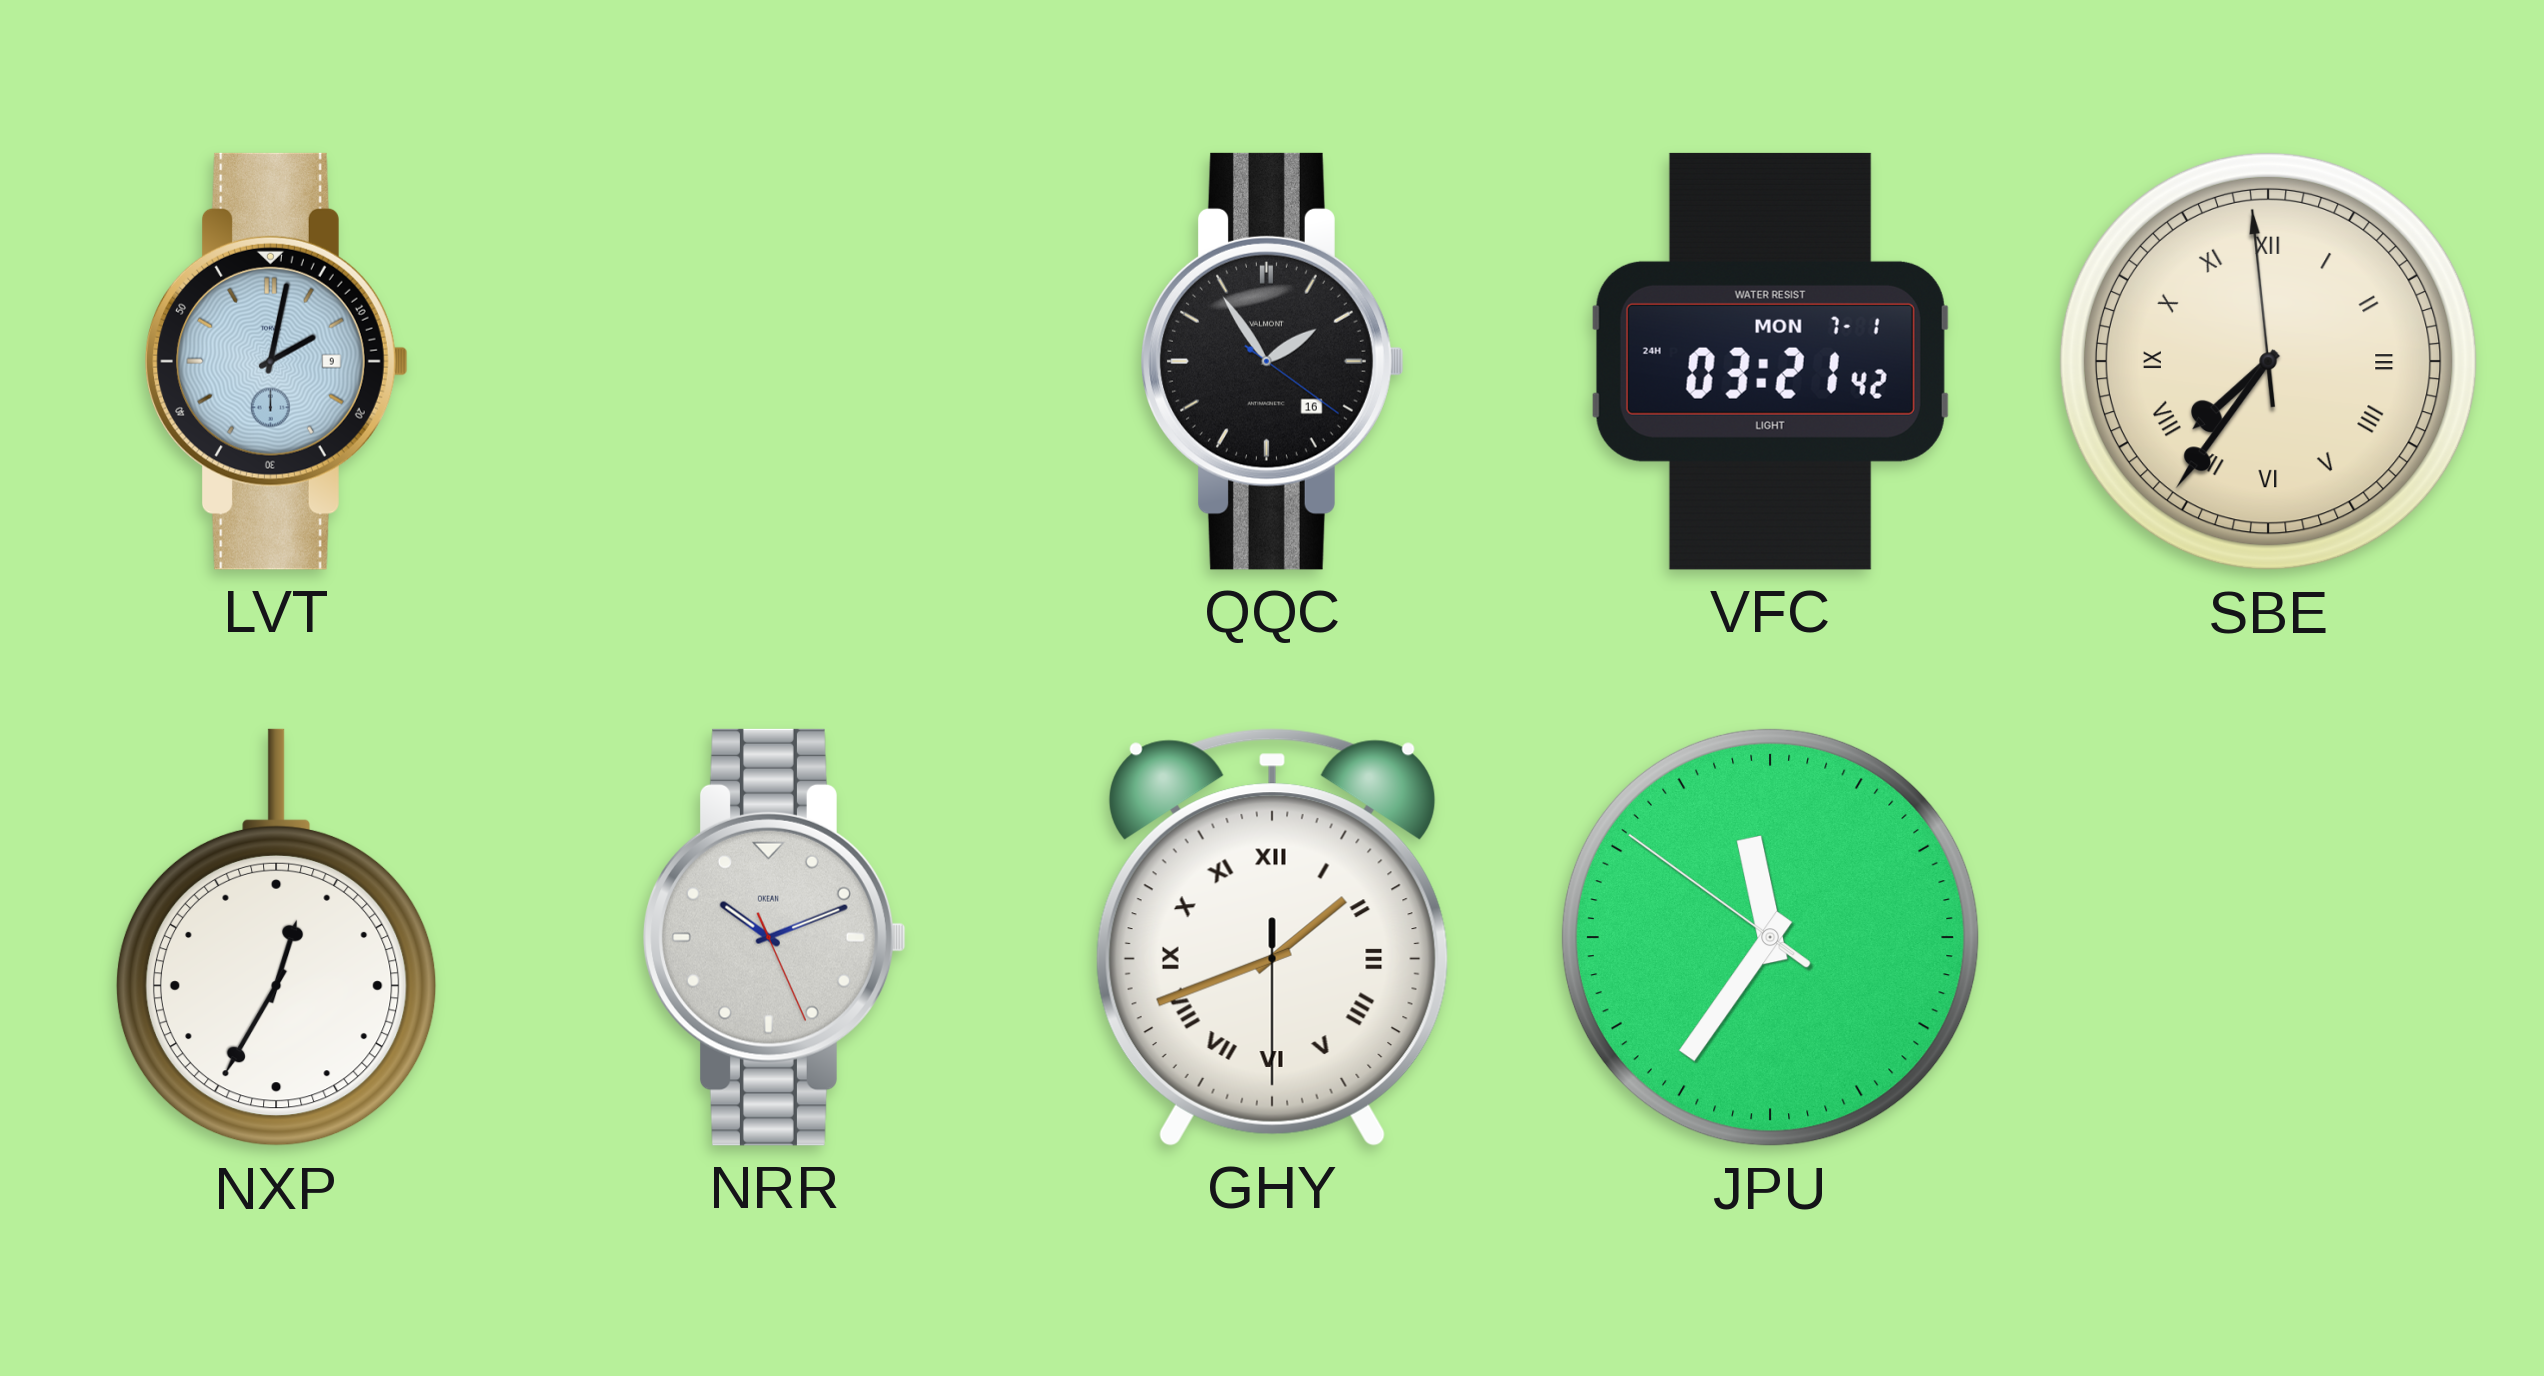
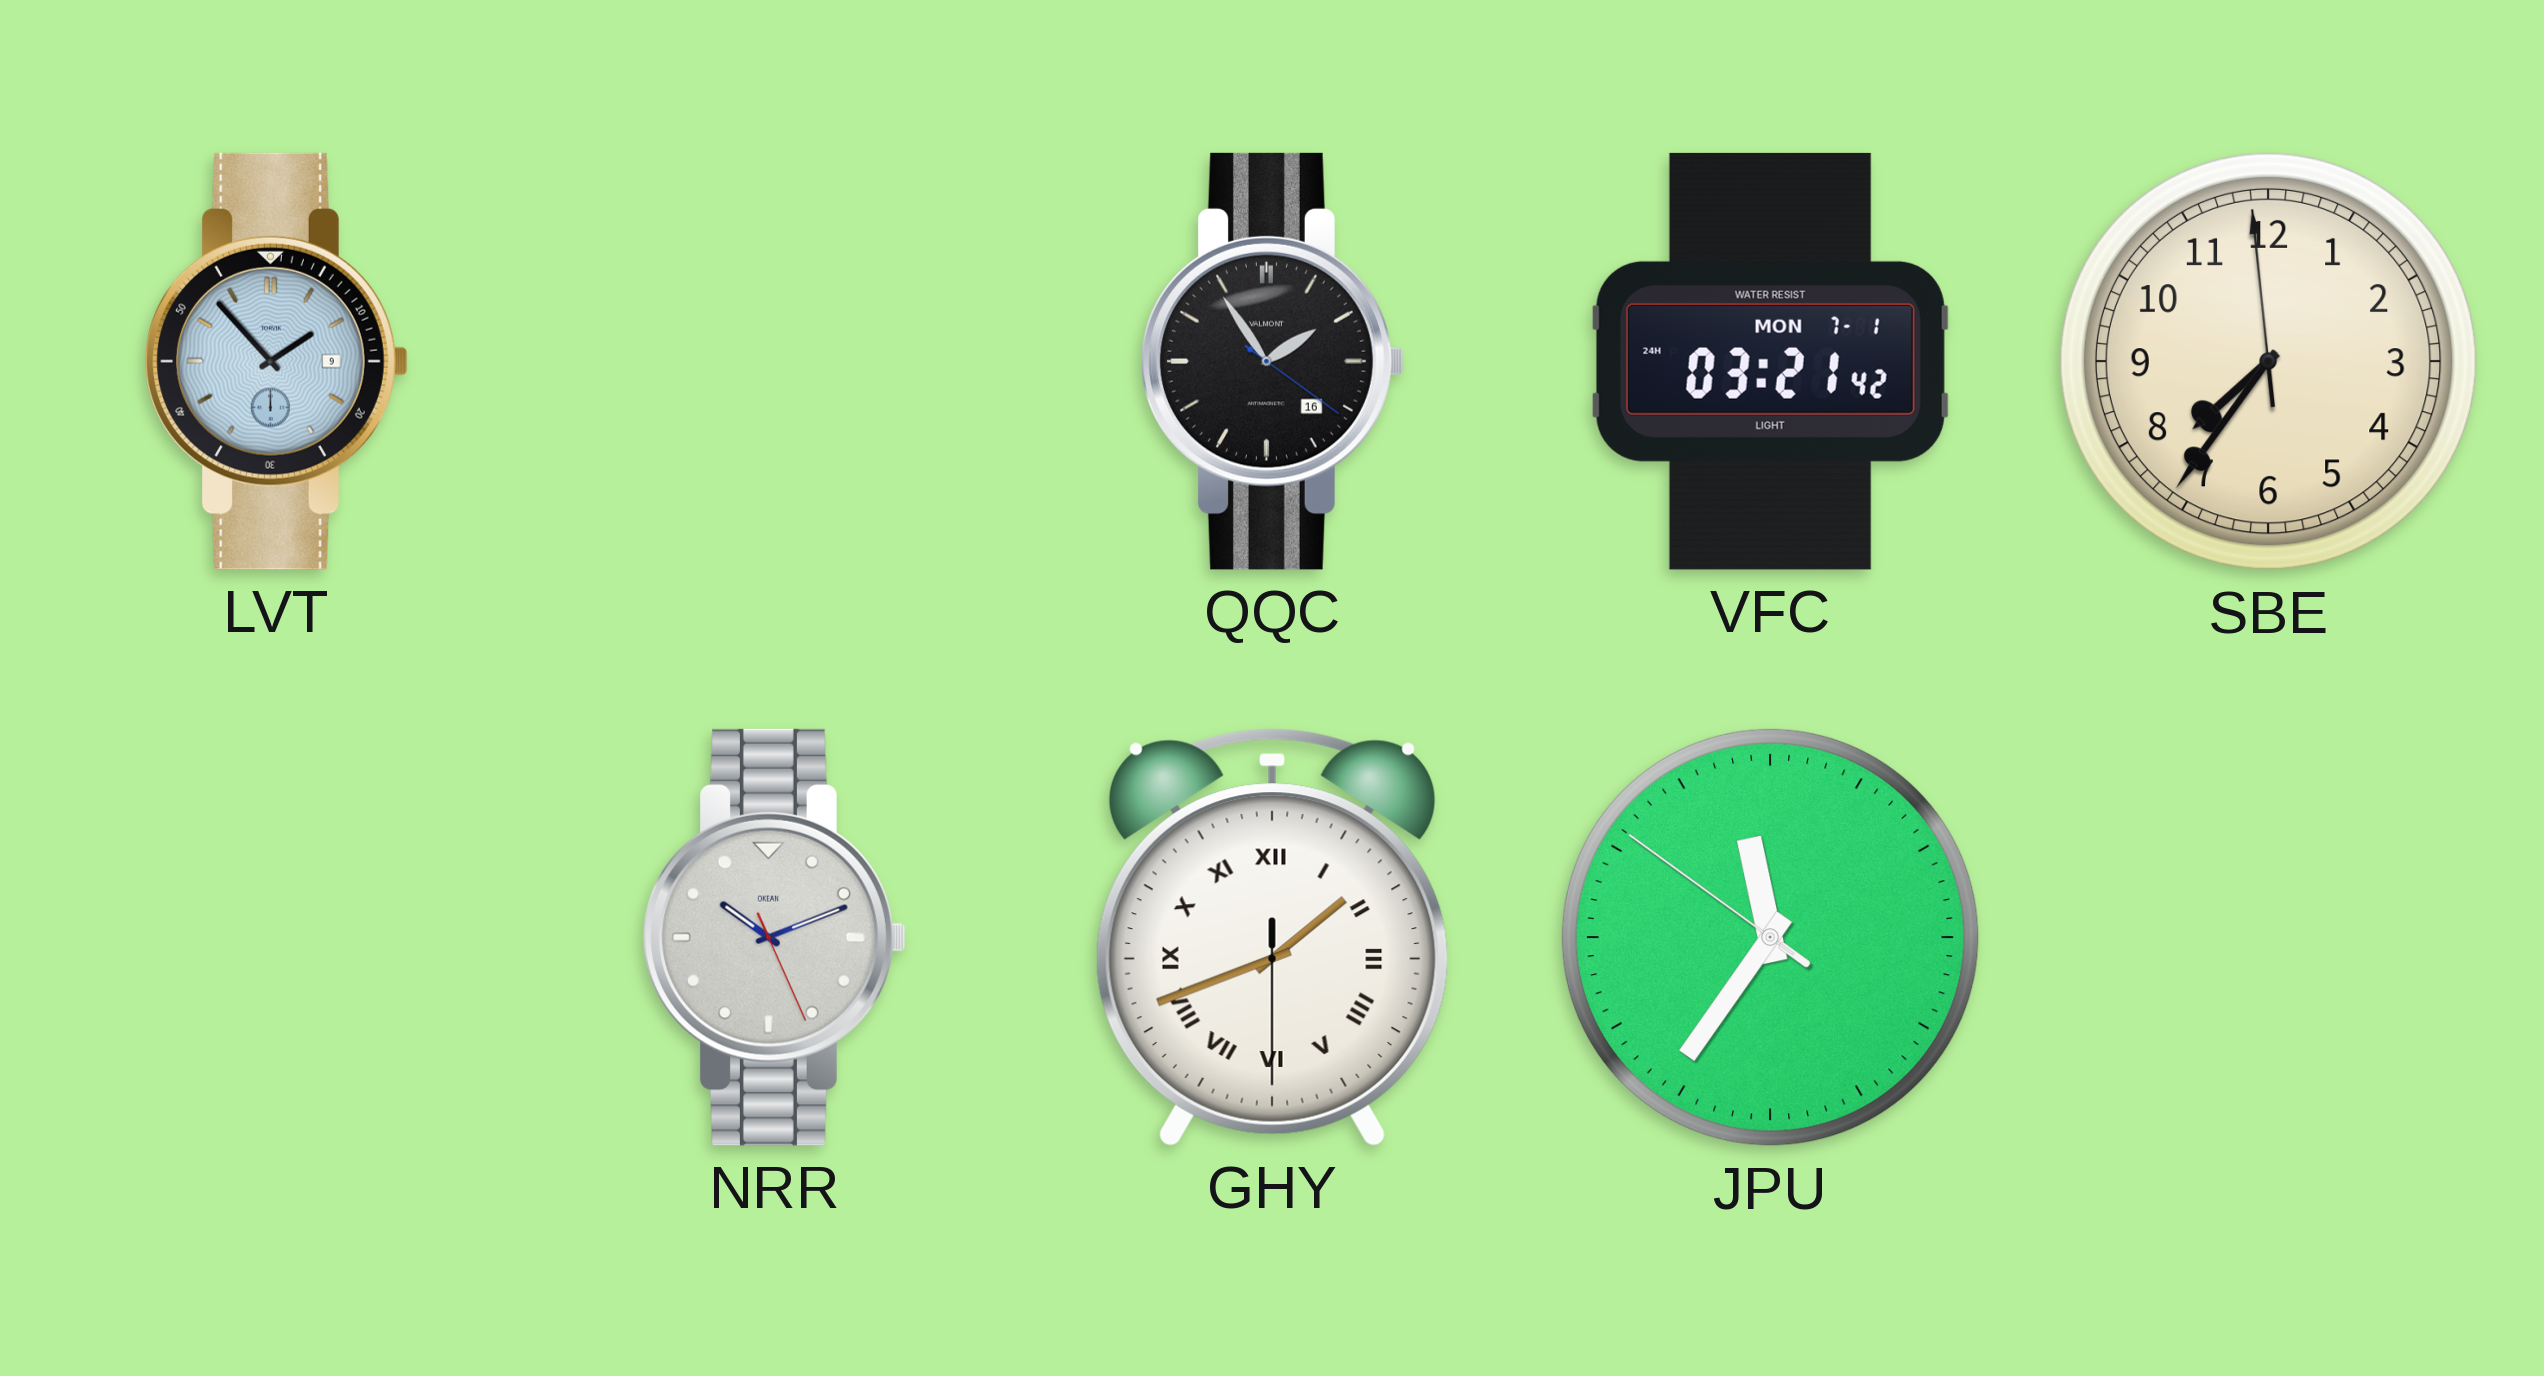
LVT: 2:02 -> 1:53 (277, 361)
SBE numerals: Roman -> Arabic (2268, 361)
NXP: 12:35 -> none (276, 938)
